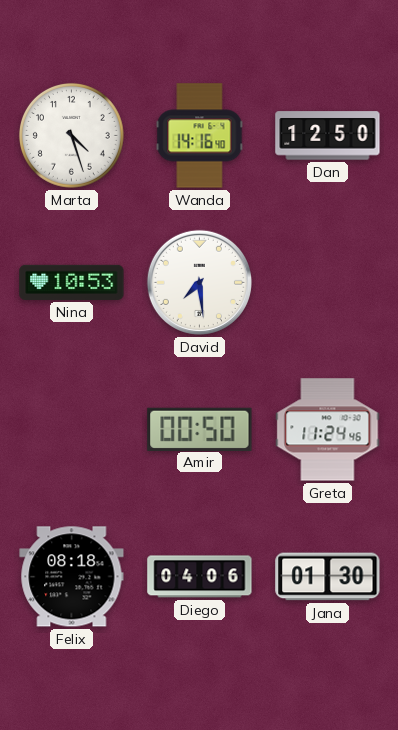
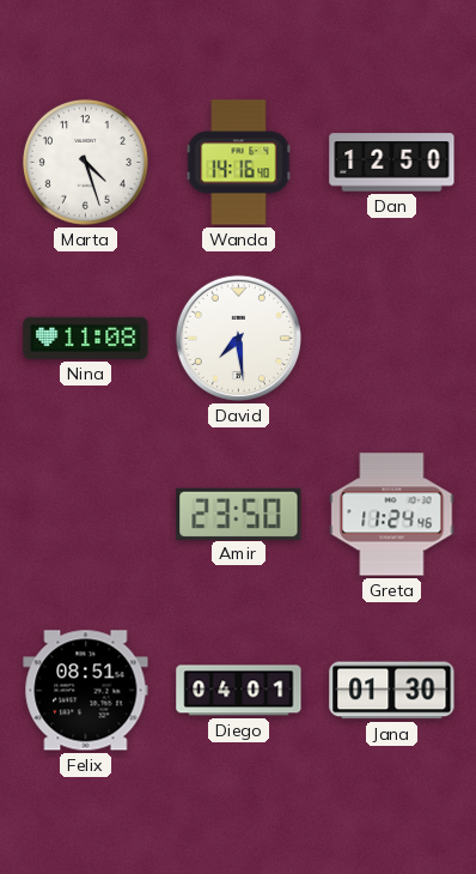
Nina: 10:53 -> 11:08 (86, 338)
Amir: 00:50 -> 23:50 (239, 514)
Felix: 08:18 -> 08:51 (86, 691)
Diego: 04:06 -> 04:01 (239, 691)
